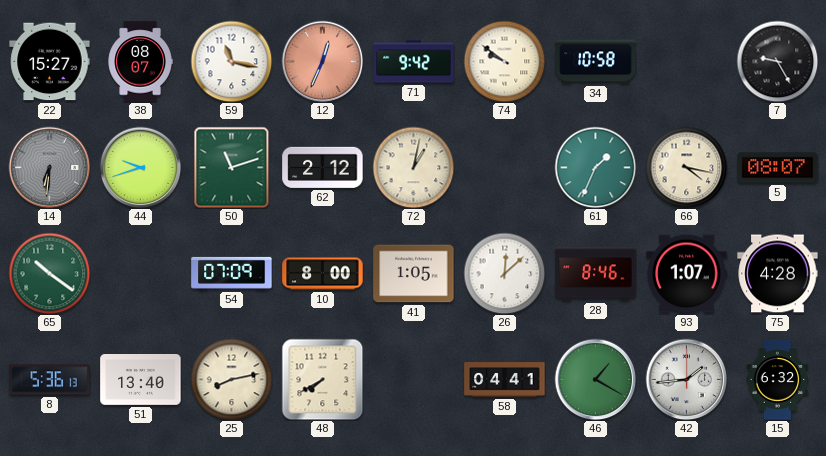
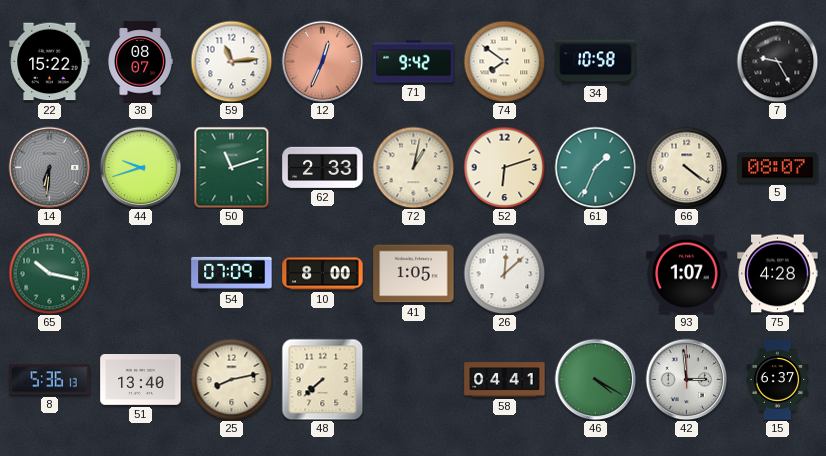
22: 15:27 -> 15:22 (50, 62)
59: 11:17 -> 11:14 (231, 61)
74: 9:51 -> 7:51 (504, 61)
62: 2:12 -> 2:33 (323, 167)
52: none -> 6:12 (504, 167)
66: 4:17 -> 4:21 (686, 167)
65: 10:21 -> 10:17 (49, 273)
28: 8:46 -> none (596, 274)
48: 7:40 -> 7:38 (322, 379)
46: 1:20 -> 4:20 (595, 379)
42: 1:44 -> 2:59 (686, 379)
15: 6:32 -> 6:37 (778, 380)
